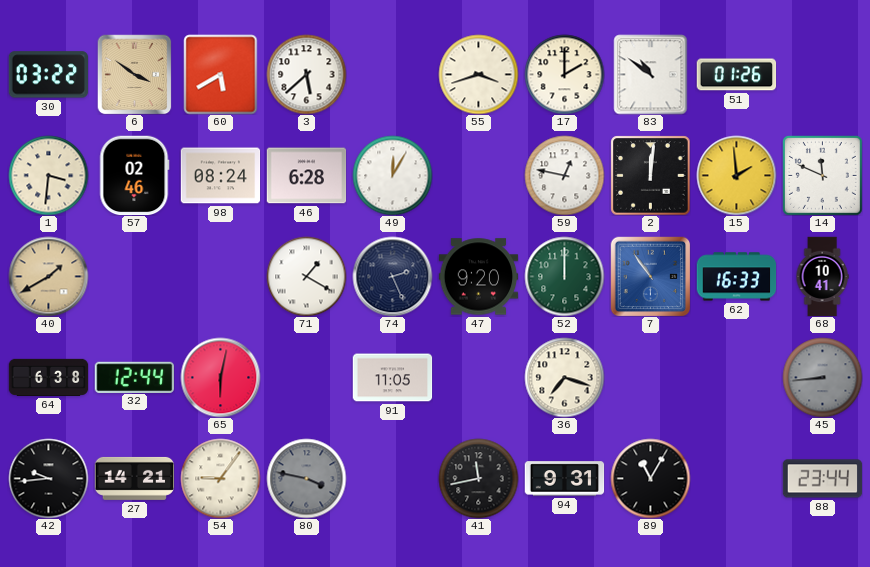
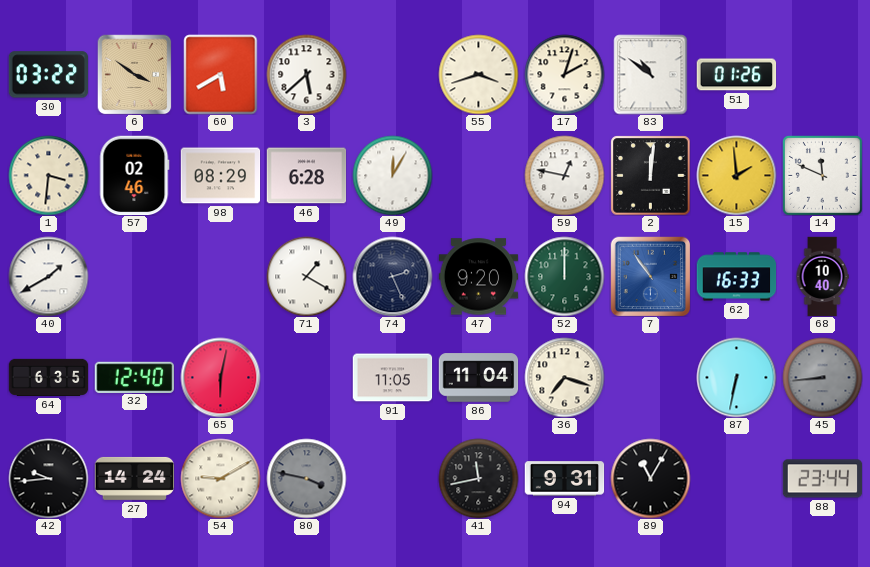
17: 2:00 -> 2:03 (564, 74)
98: 08:24 -> 08:29 (220, 176)
40 dial: champagne -> white (48, 276)
68: 10:41 -> 10:40 (822, 276)
64: 6:38 -> 6:35 (48, 377)
32: 12:44 -> 12:40 (134, 377)
86: none -> 11:04 (478, 378)
87: none -> 6:32 (736, 377)
27: 14:21 -> 14:24 (134, 478)
54: 9:06 -> 9:10 (220, 478)
